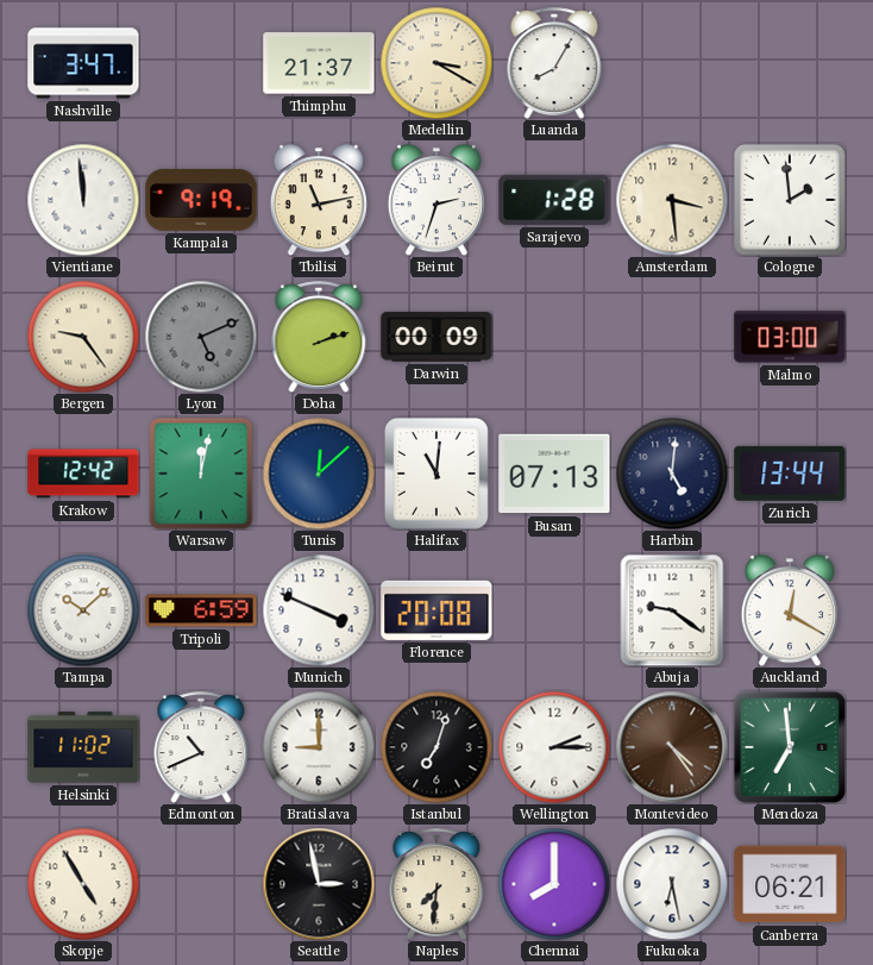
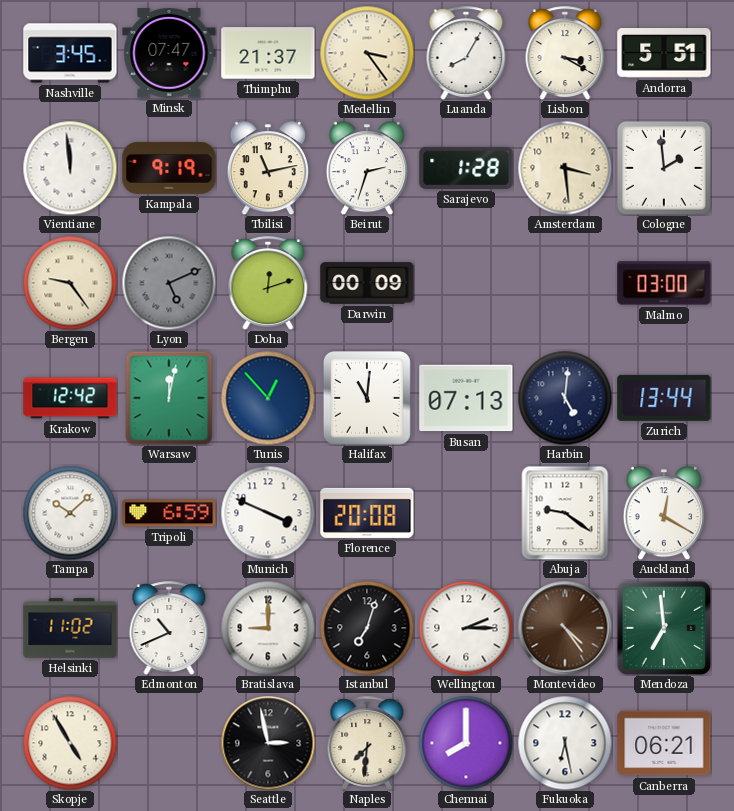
Nashville: 3:47 -> 3:45 (70, 53)
Minsk: none -> 07:47 (169, 53)
Medellin: 3:20 -> 3:24 (367, 53)
Lisbon: none -> 3:20 (565, 53)
Andorra: none -> 5:51 (664, 54)
Doha: 2:12 -> 12:12 (268, 283)
Tunis: 12:08 -> 12:53 (268, 398)
